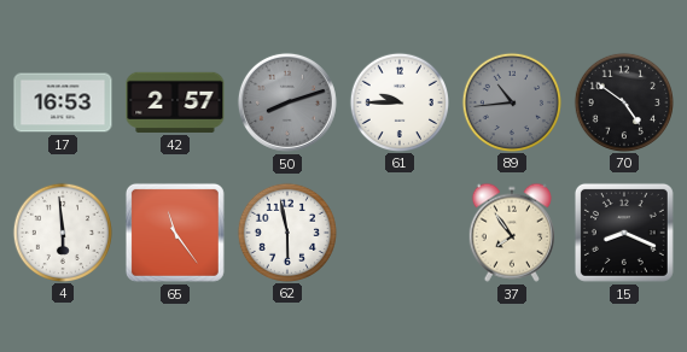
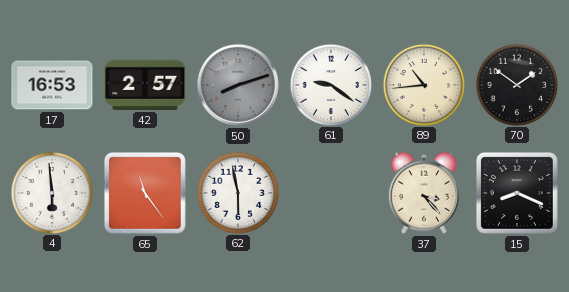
61: 9:45 -> 9:21 (330, 84)
89 dial: grey -> cream (423, 84)
70: 4:51 -> 1:51 (516, 84)
37: 7:54 -> 3:23 (424, 193)
